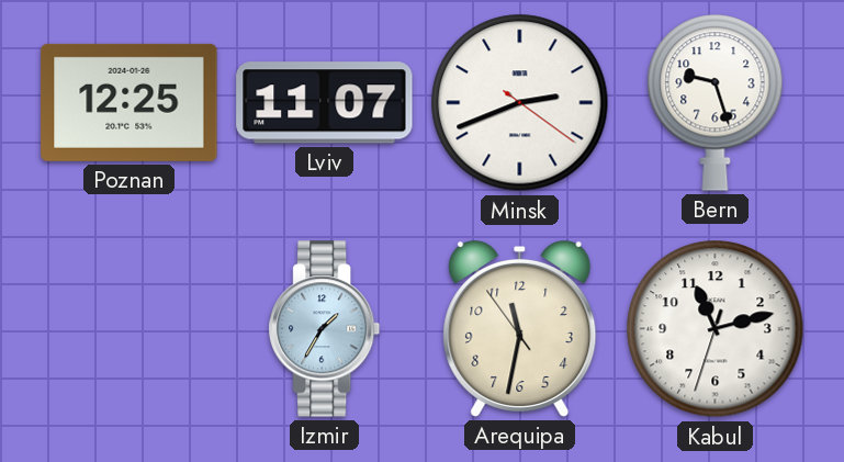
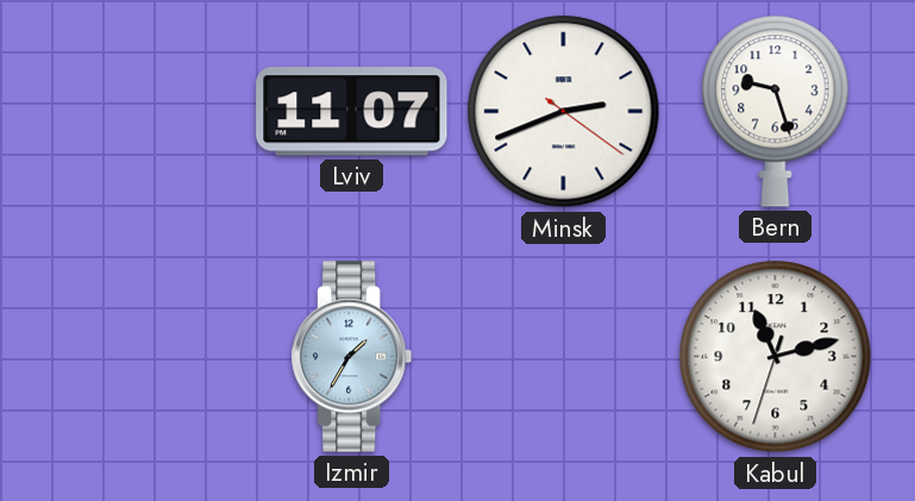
Poznan: 12:25 -> none (130, 102)
Arequipa: 11:31 -> none (520, 328)
